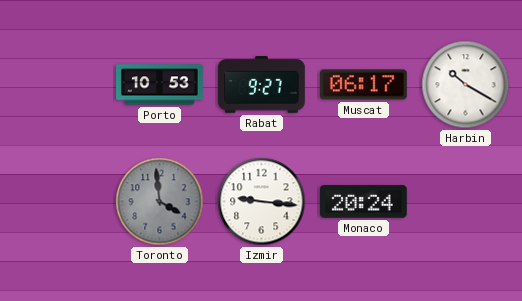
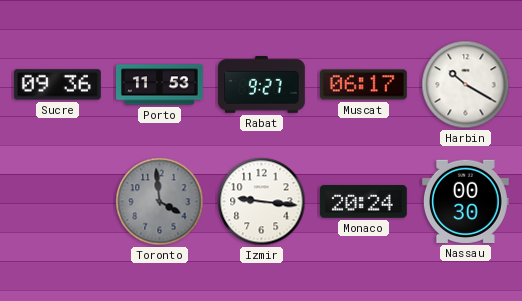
Sucre: none -> 09:36 (58, 85)
Porto: 10:53 -> 11:53 (160, 85)
Nassau: none -> 00:30 (466, 201)
